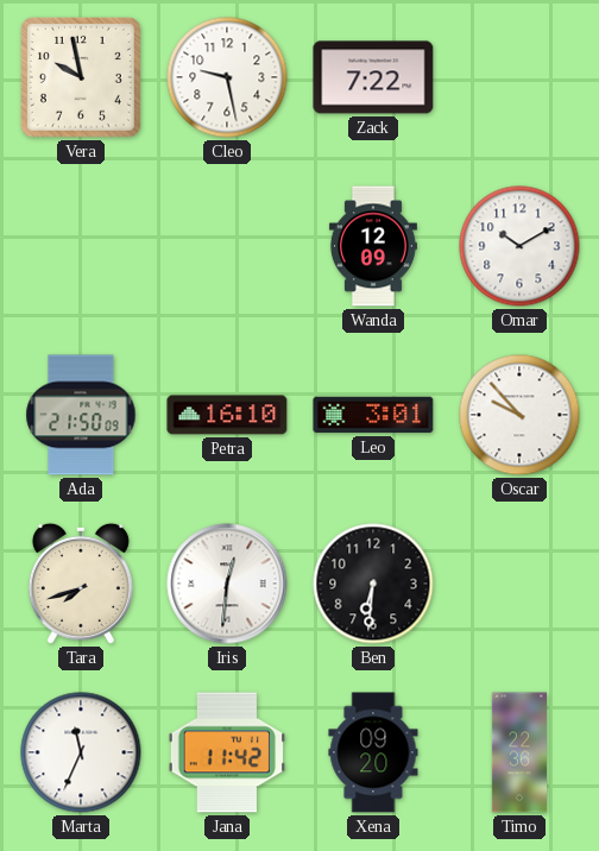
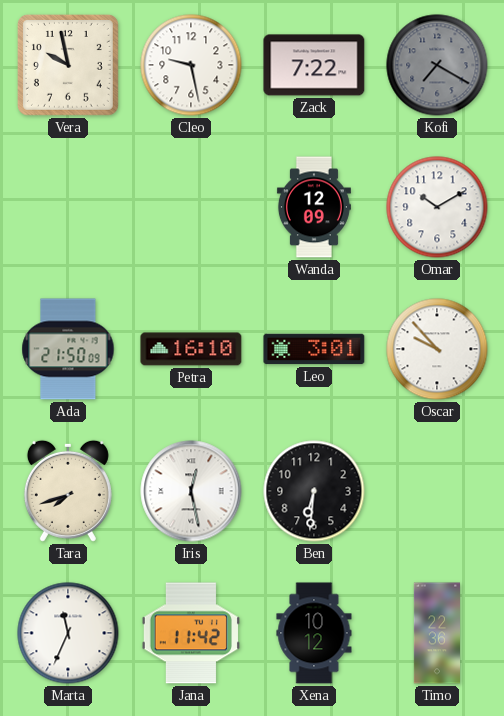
Kofi: none -> 7:20 (437, 65)
Iris: 12:31 -> 12:28 (191, 491)
Xena: 09:20 -> 10:12 (314, 633)
